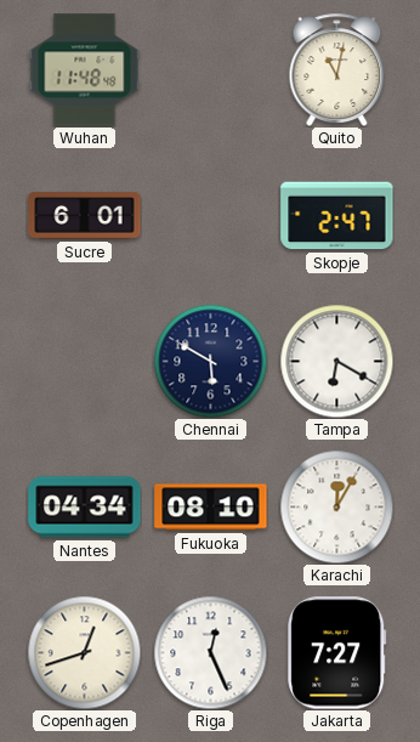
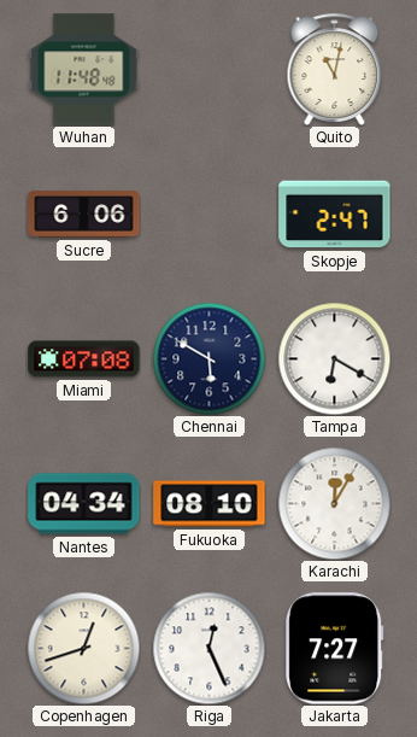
Sucre: 6:01 -> 6:06 (84, 215)
Miami: none -> 07:08 (84, 359)
